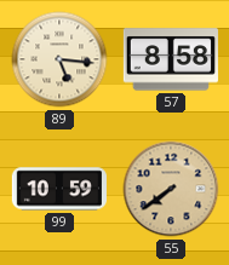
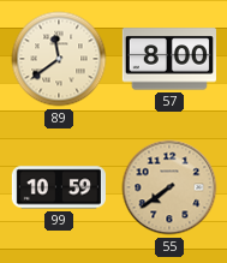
89: 5:16 -> 11:39 (59, 59)
57: 8:58 -> 8:00 (169, 59)
